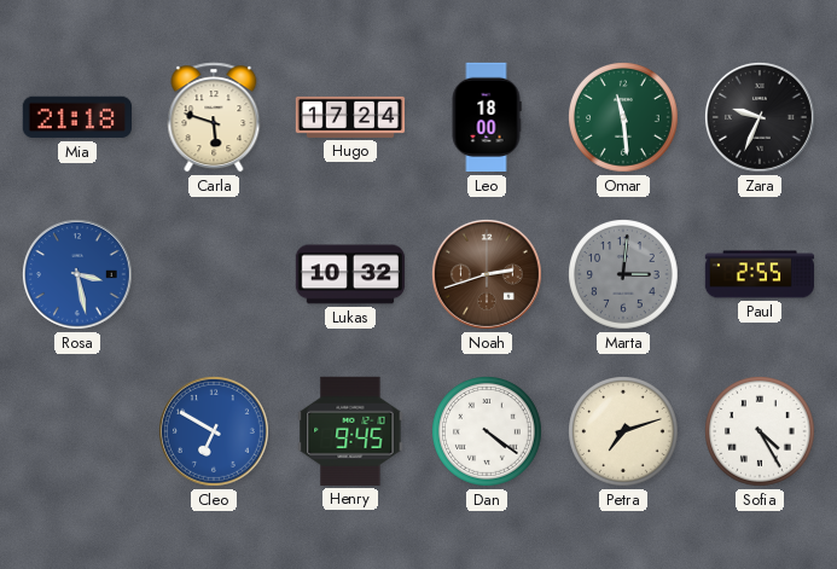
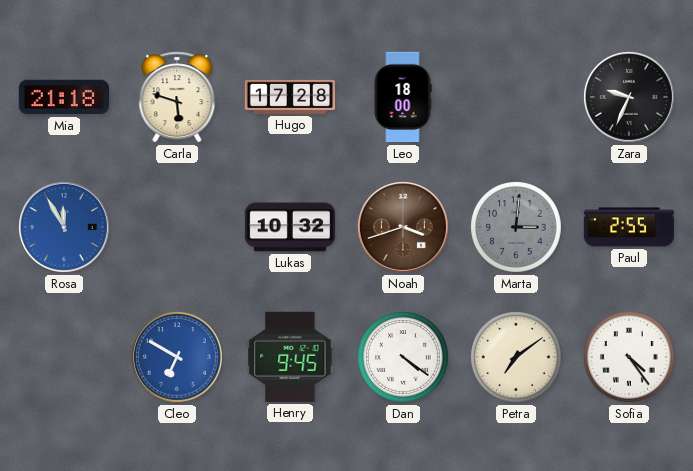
Hugo: 17:24 -> 17:28 (290, 97)
Omar: 11:29 -> none (624, 118)
Rosa: 3:28 -> 11:55 (64, 227)
Noah: 2:42 -> 3:42 (403, 227)
Petra: 7:12 -> 7:09 (517, 358)
Sofia: 4:25 -> 4:24 (630, 358)
